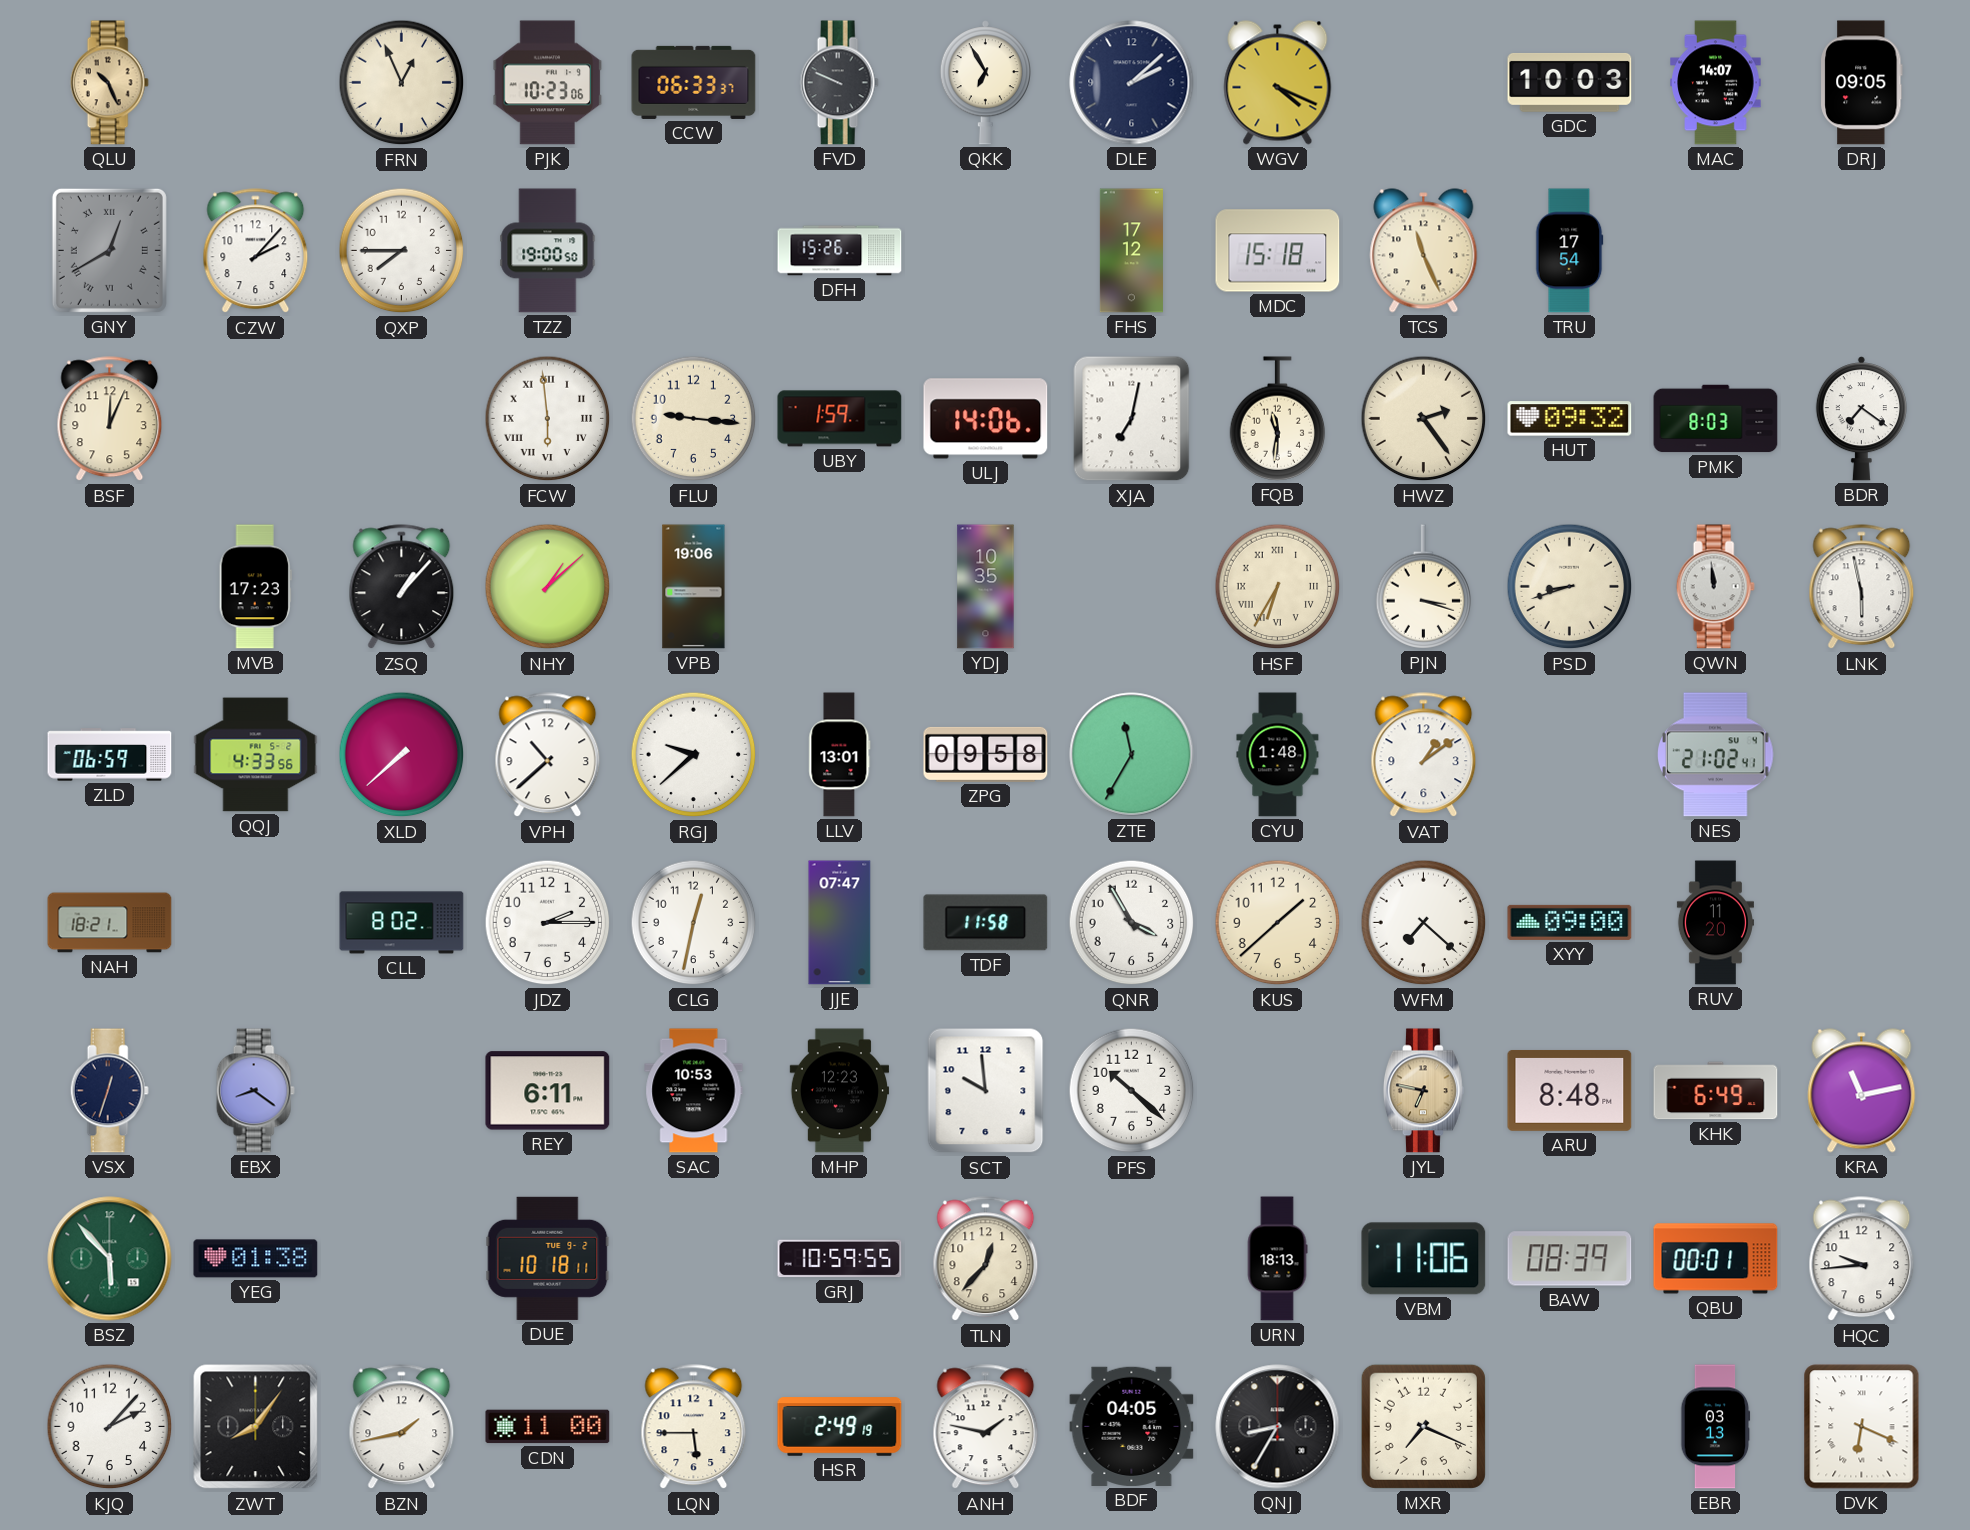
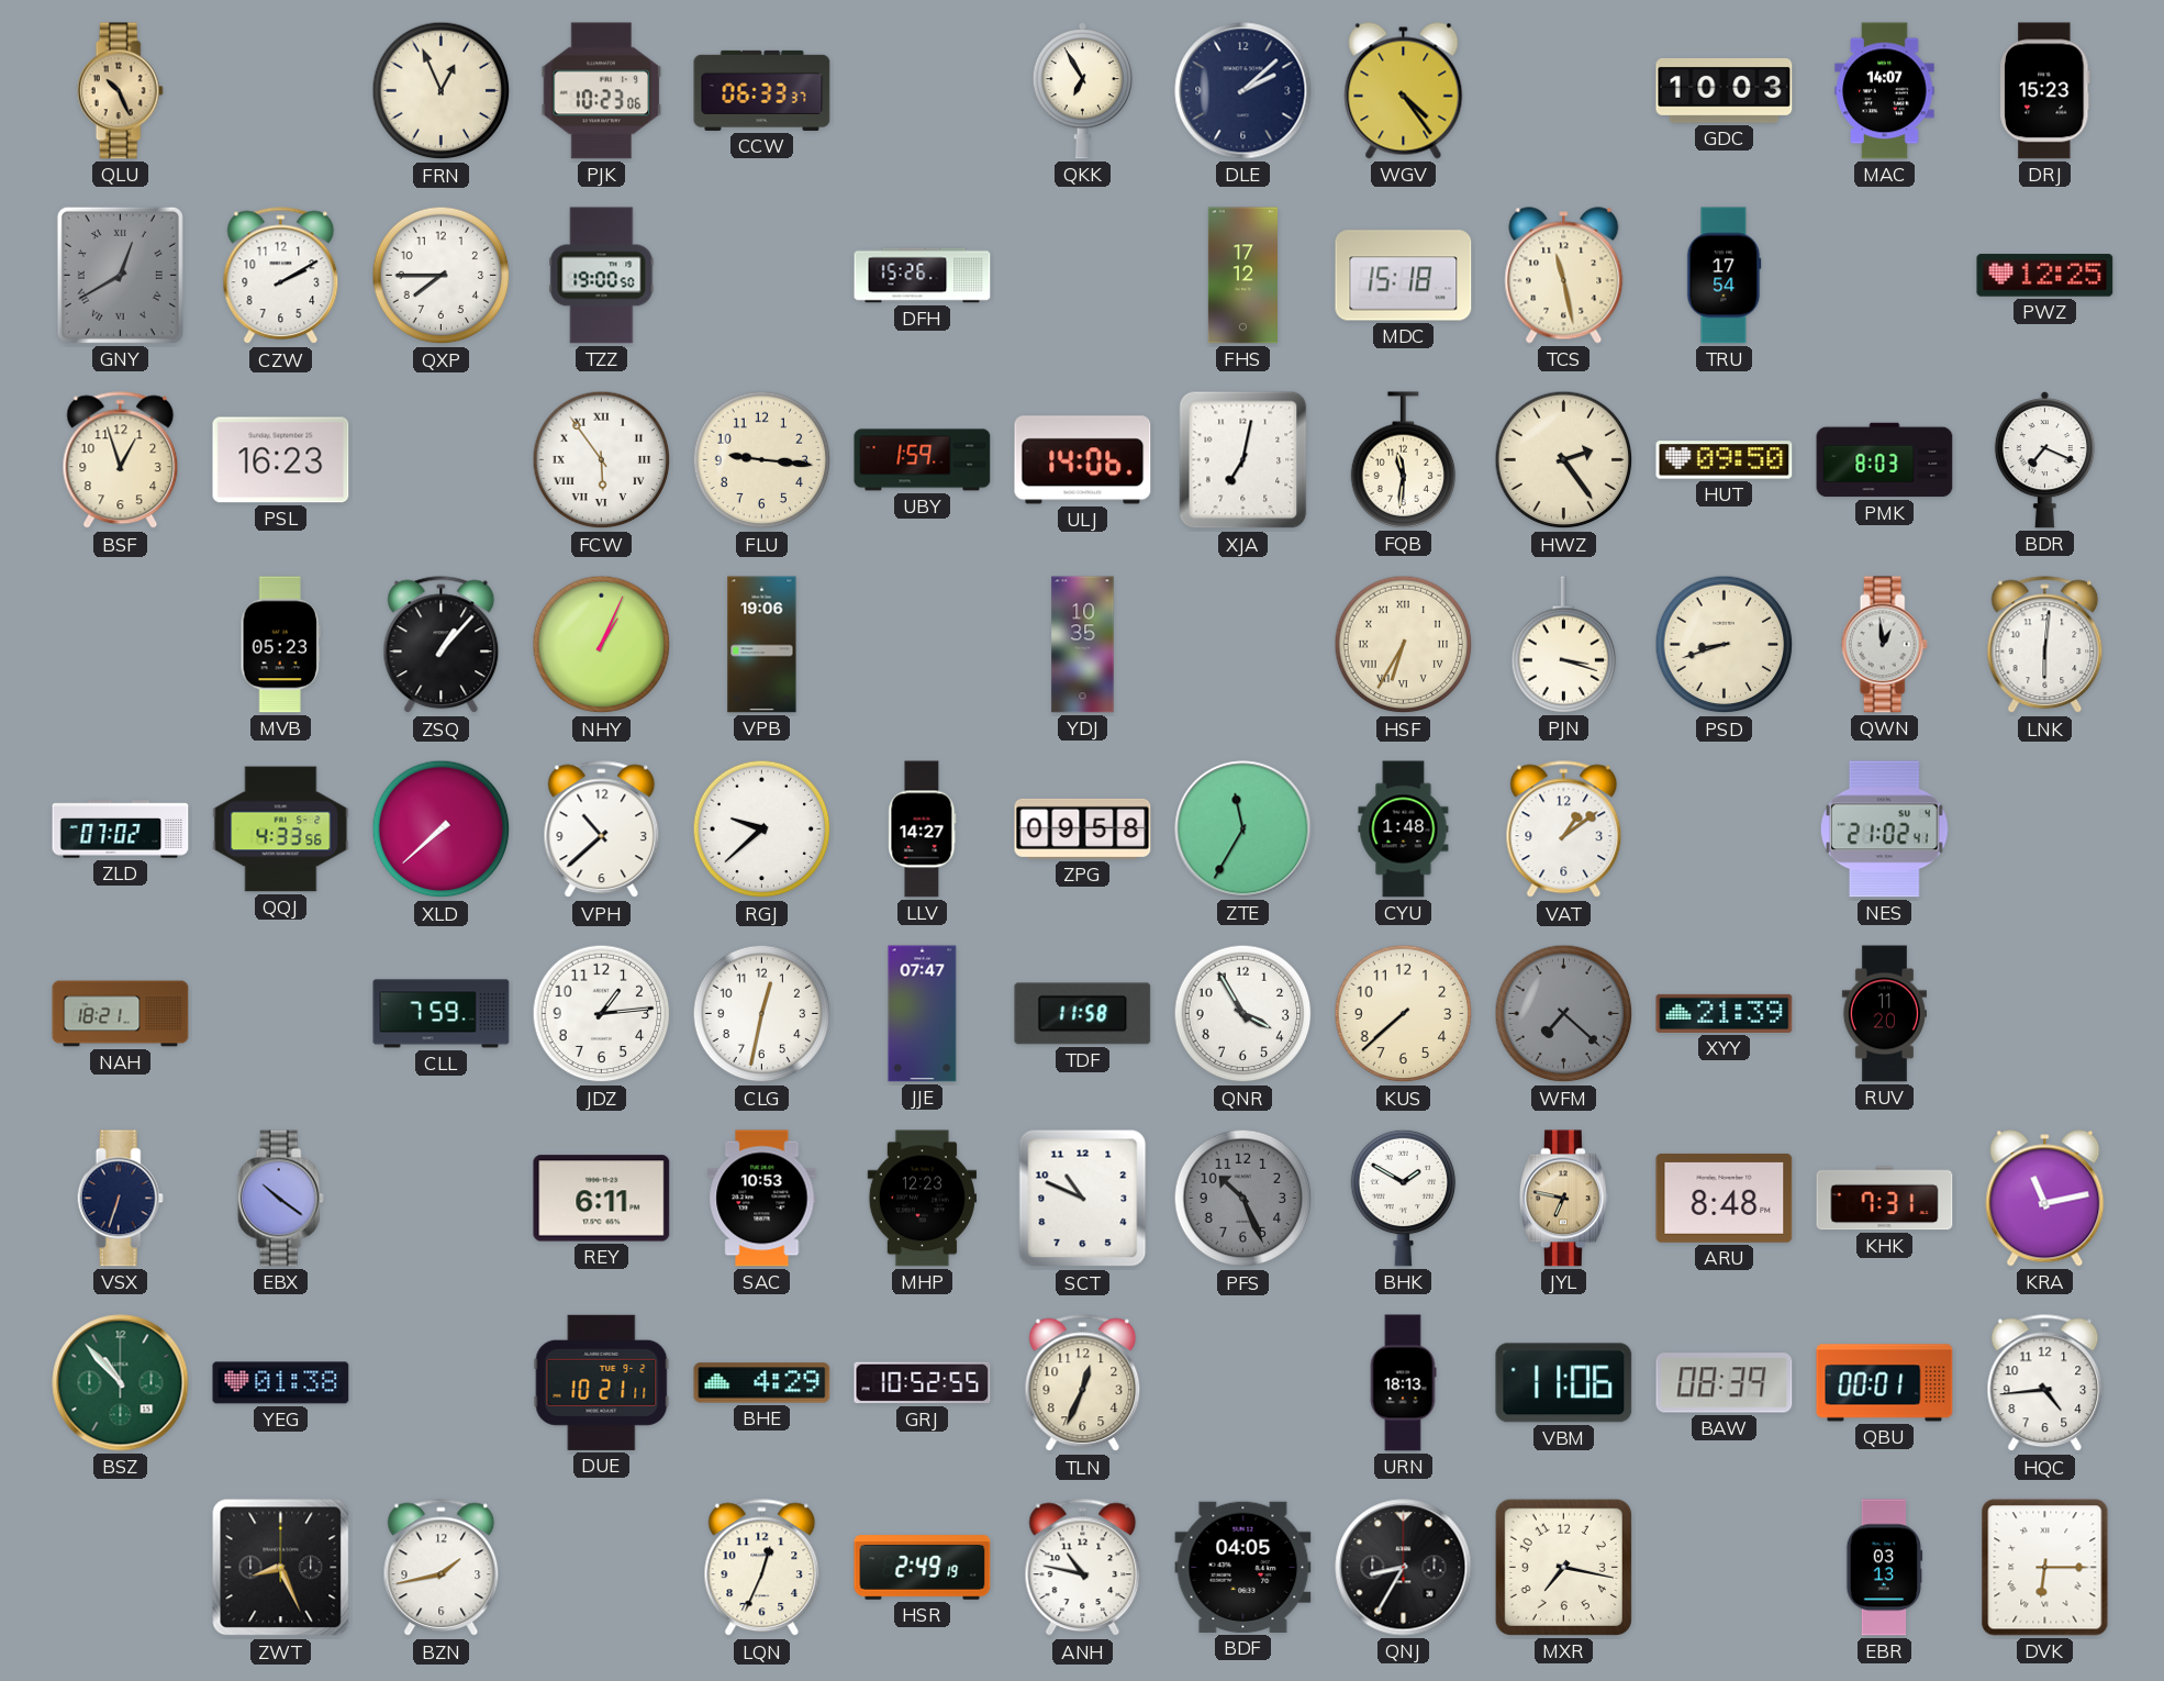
FVD: 9:49 -> none (839, 83)
WGV: 4:19 -> 4:24 (1404, 91)
DRJ: 09:05 -> 15:23 (2045, 91)
CZW: 2:07 -> 2:10 (281, 276)
TCS: 11:26 -> 11:28 (1564, 276)
PWZ: none -> 12:25 (2045, 276)
BSF: 12:04 -> 12:57 (121, 460)
PSL: none -> 16:23 (281, 460)
FCW: 5:59 -> 5:54 (602, 460)
HUT: 09:32 -> 09:50 (1725, 460)
BDR: 7:21 -> 7:19 (2044, 460)
MVB: 17:23 -> 05:23 (280, 645)
NHY: 1:08 -> 1:04 (602, 645)
QWN: 11:59 -> 12:59 (1884, 645)
LNK: 5:58 -> 6:01 (2045, 645)
ZLD: 06:59 -> 07:02 (121, 830)
LLV: 13:01 -> 14:27 (923, 830)
CLL: 8:02 -> 7:59 (442, 1014)
JDZ: 2:15 -> 1:14 (602, 1014)
KUS: 1:38 -> 7:38 (1404, 1014)
WFM dial: white -> grey (1564, 1014)
XYY: 09:00 -> 21:39 (1725, 1013)
VSX: 12:33 -> 6:33 (120, 1199)
EBX: 8:21 -> 10:21 (280, 1199)
SCT: 9:59 -> 10:49 (1083, 1199)
PFS: 10:22 -> 10:26 (1243, 1199)
PFS dial: white -> grey (1243, 1199)
BHK: none -> 1:50 (1404, 1198)
KHK: 6:49 -> 7:31 (1885, 1199)
BSZ: 5:53 -> 10:53 (121, 1383)
DUE: 10:18 -> 10:21 (602, 1382)
BHE: none -> 4:29 (762, 1383)
GRJ: 10:59 -> 10:52 (923, 1383)
TLN: 12:37 -> 12:34 (1083, 1383)
HQC: 9:44 -> 4:44 (2045, 1383)
KJQ: 2:07 -> none (110, 1427)
ZWT: 8:06 -> 8:26 (281, 1568)
CDN: 11:00 -> none (548, 1427)
LQN: 5:45 -> 12:34 (762, 1568)
ANH: 1:47 -> 10:47 (1083, 1568)
MXR: 7:19 -> 7:17 (1563, 1567)
DVK: 6:19 -> 6:15 (2045, 1568)
